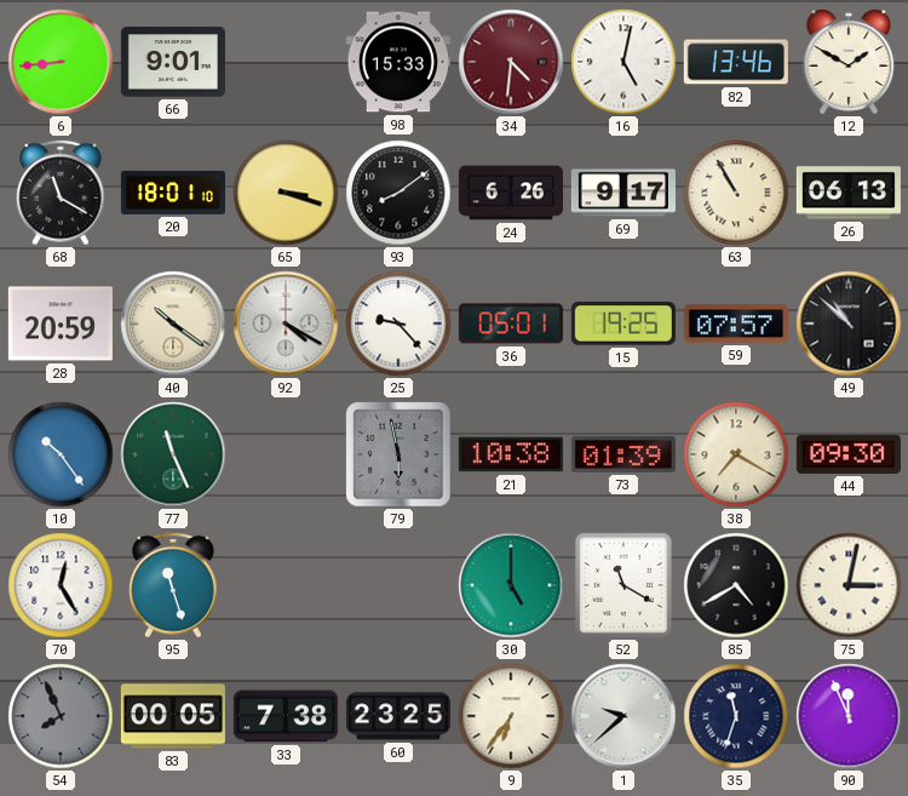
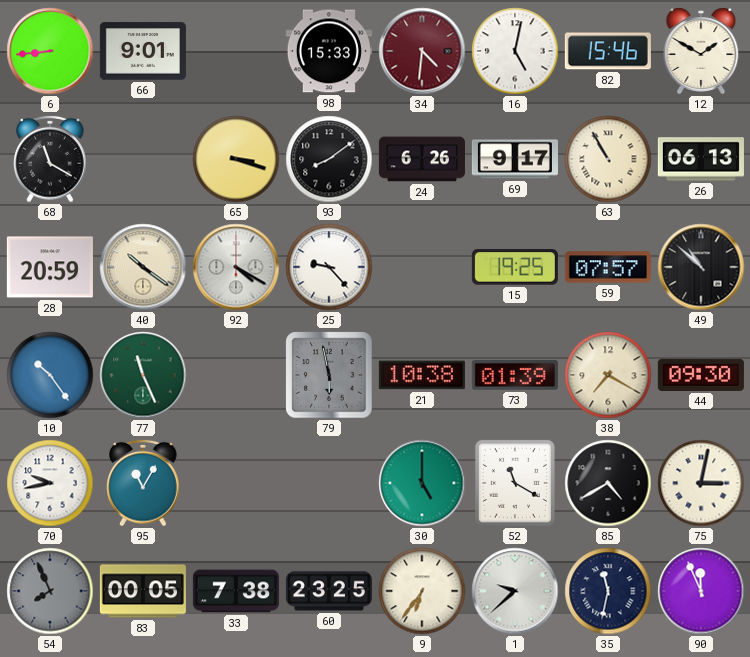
82: 13:46 -> 15:46 (608, 51)
20: 18:01 -> none (173, 193)
36: 05:01 -> none (511, 323)
70: 12:25 -> 9:43 (50, 483)
95: 11:27 -> 11:05 (143, 483)
35: 11:33 -> 11:32 (608, 591)
